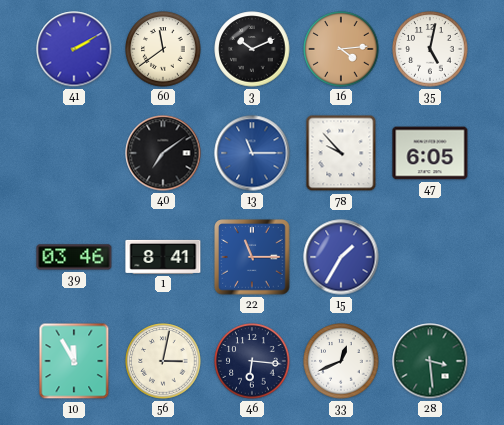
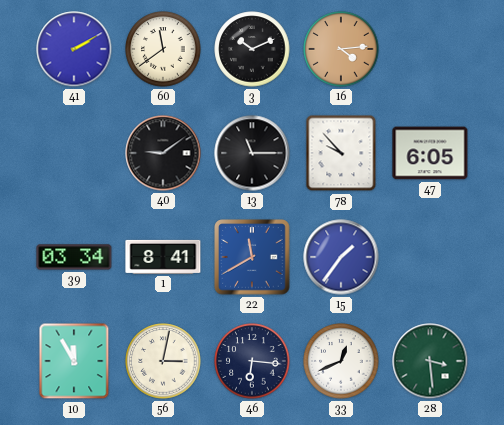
35: 5:02 -> none (430, 49)
40: 7:09 -> 9:09 (163, 153)
13 dial: blue -> black (252, 153)
39: 03:46 -> 03:34 (74, 257)
22: 11:15 -> 11:40 (252, 257)
15: 1:35 -> 1:36 (341, 257)
